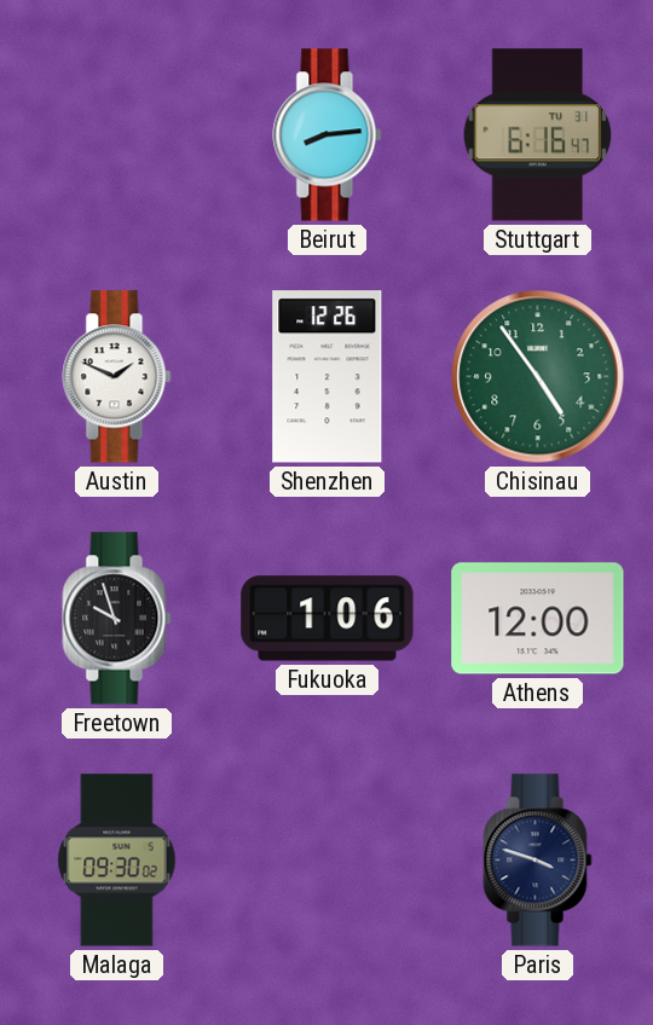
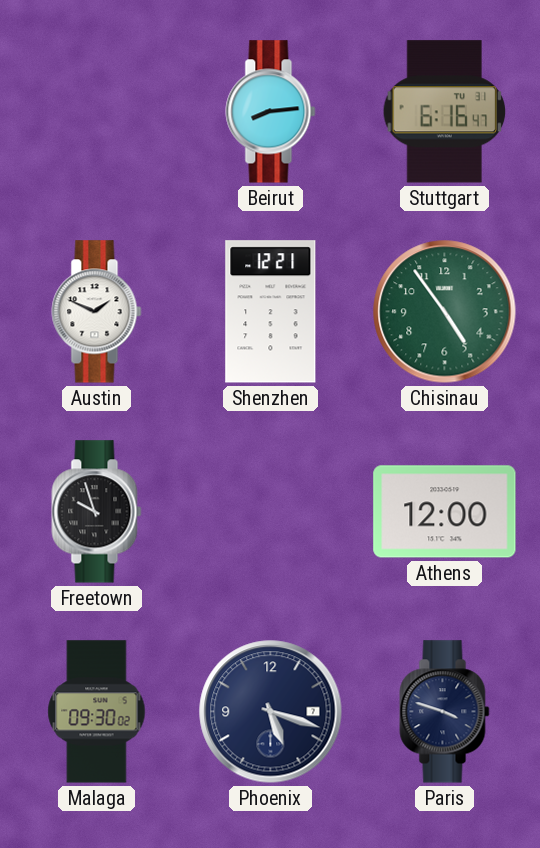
Shenzhen: 12:26 -> 12:21 (271, 312)
Fukuoka: 1:06 -> none (328, 619)
Phoenix: none -> 5:18 (271, 712)
